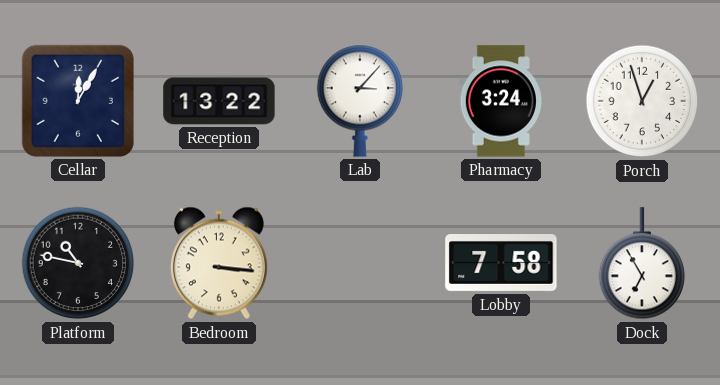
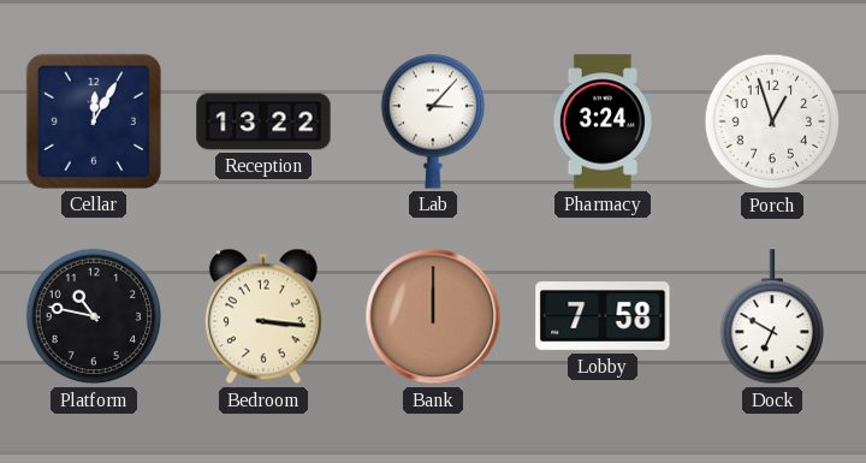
Bank: none -> 12:00 (433, 316)
Dock: 6:55 -> 6:50 (771, 317)
